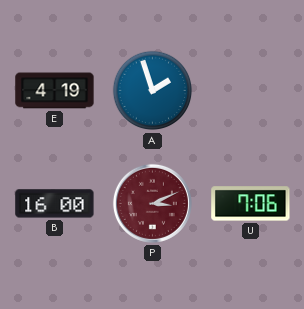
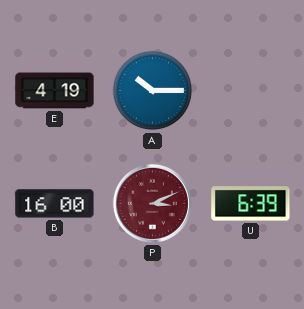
A: 1:57 -> 10:15 (153, 91)
U: 7:06 -> 6:39 (251, 204)
